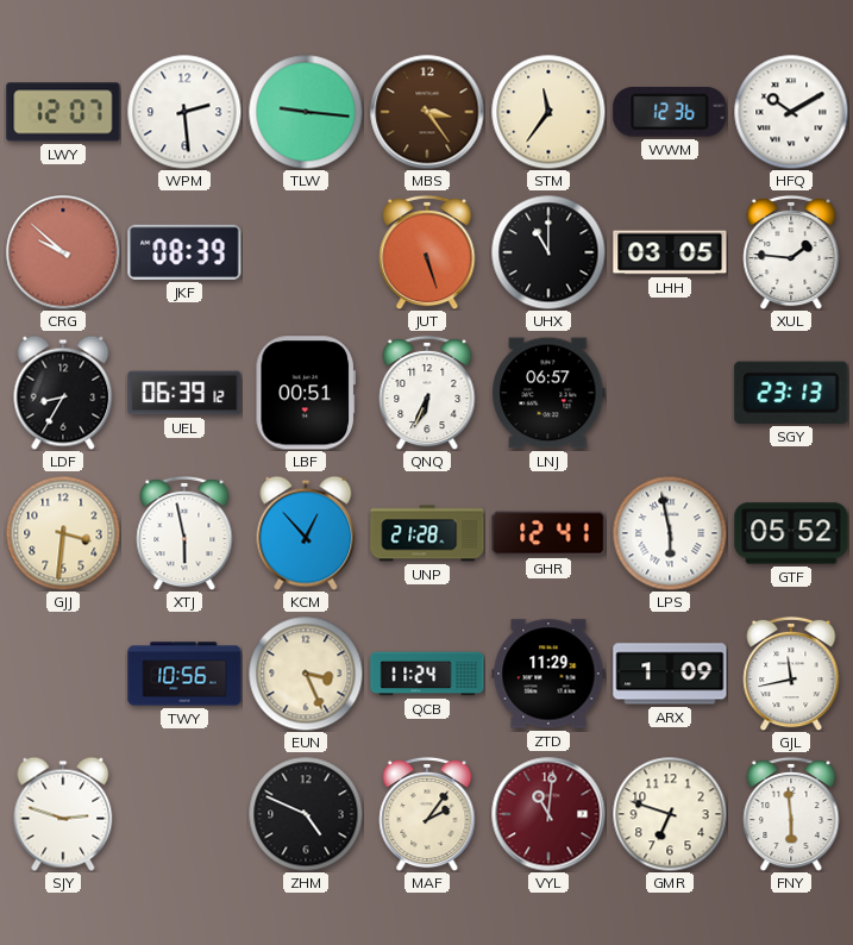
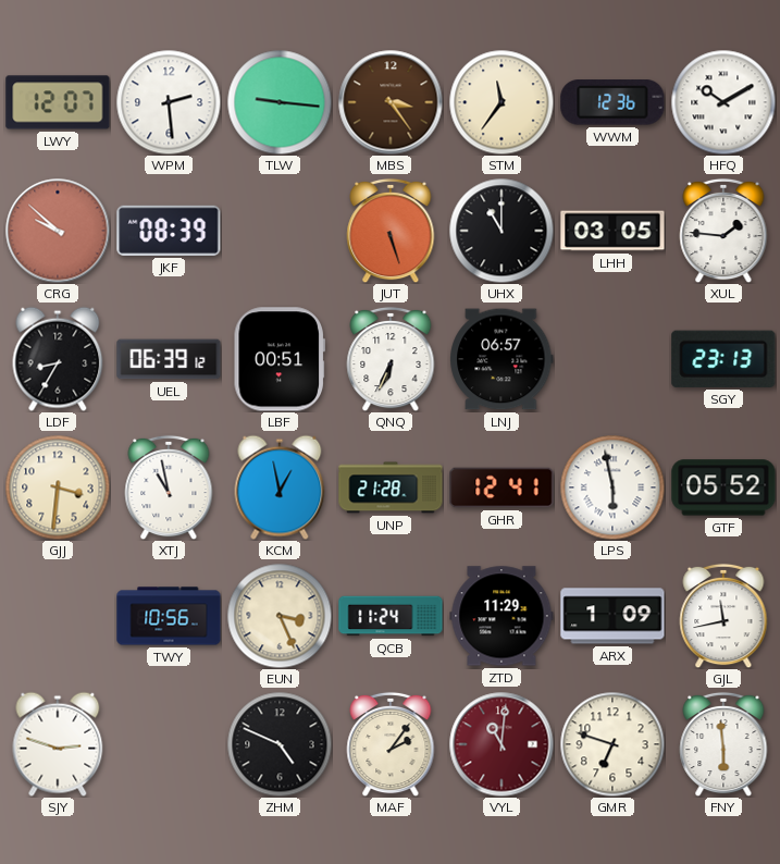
XTJ: 5:58 -> 10:58 (169, 487)
KCM: 12:53 -> 12:58 (280, 487)
